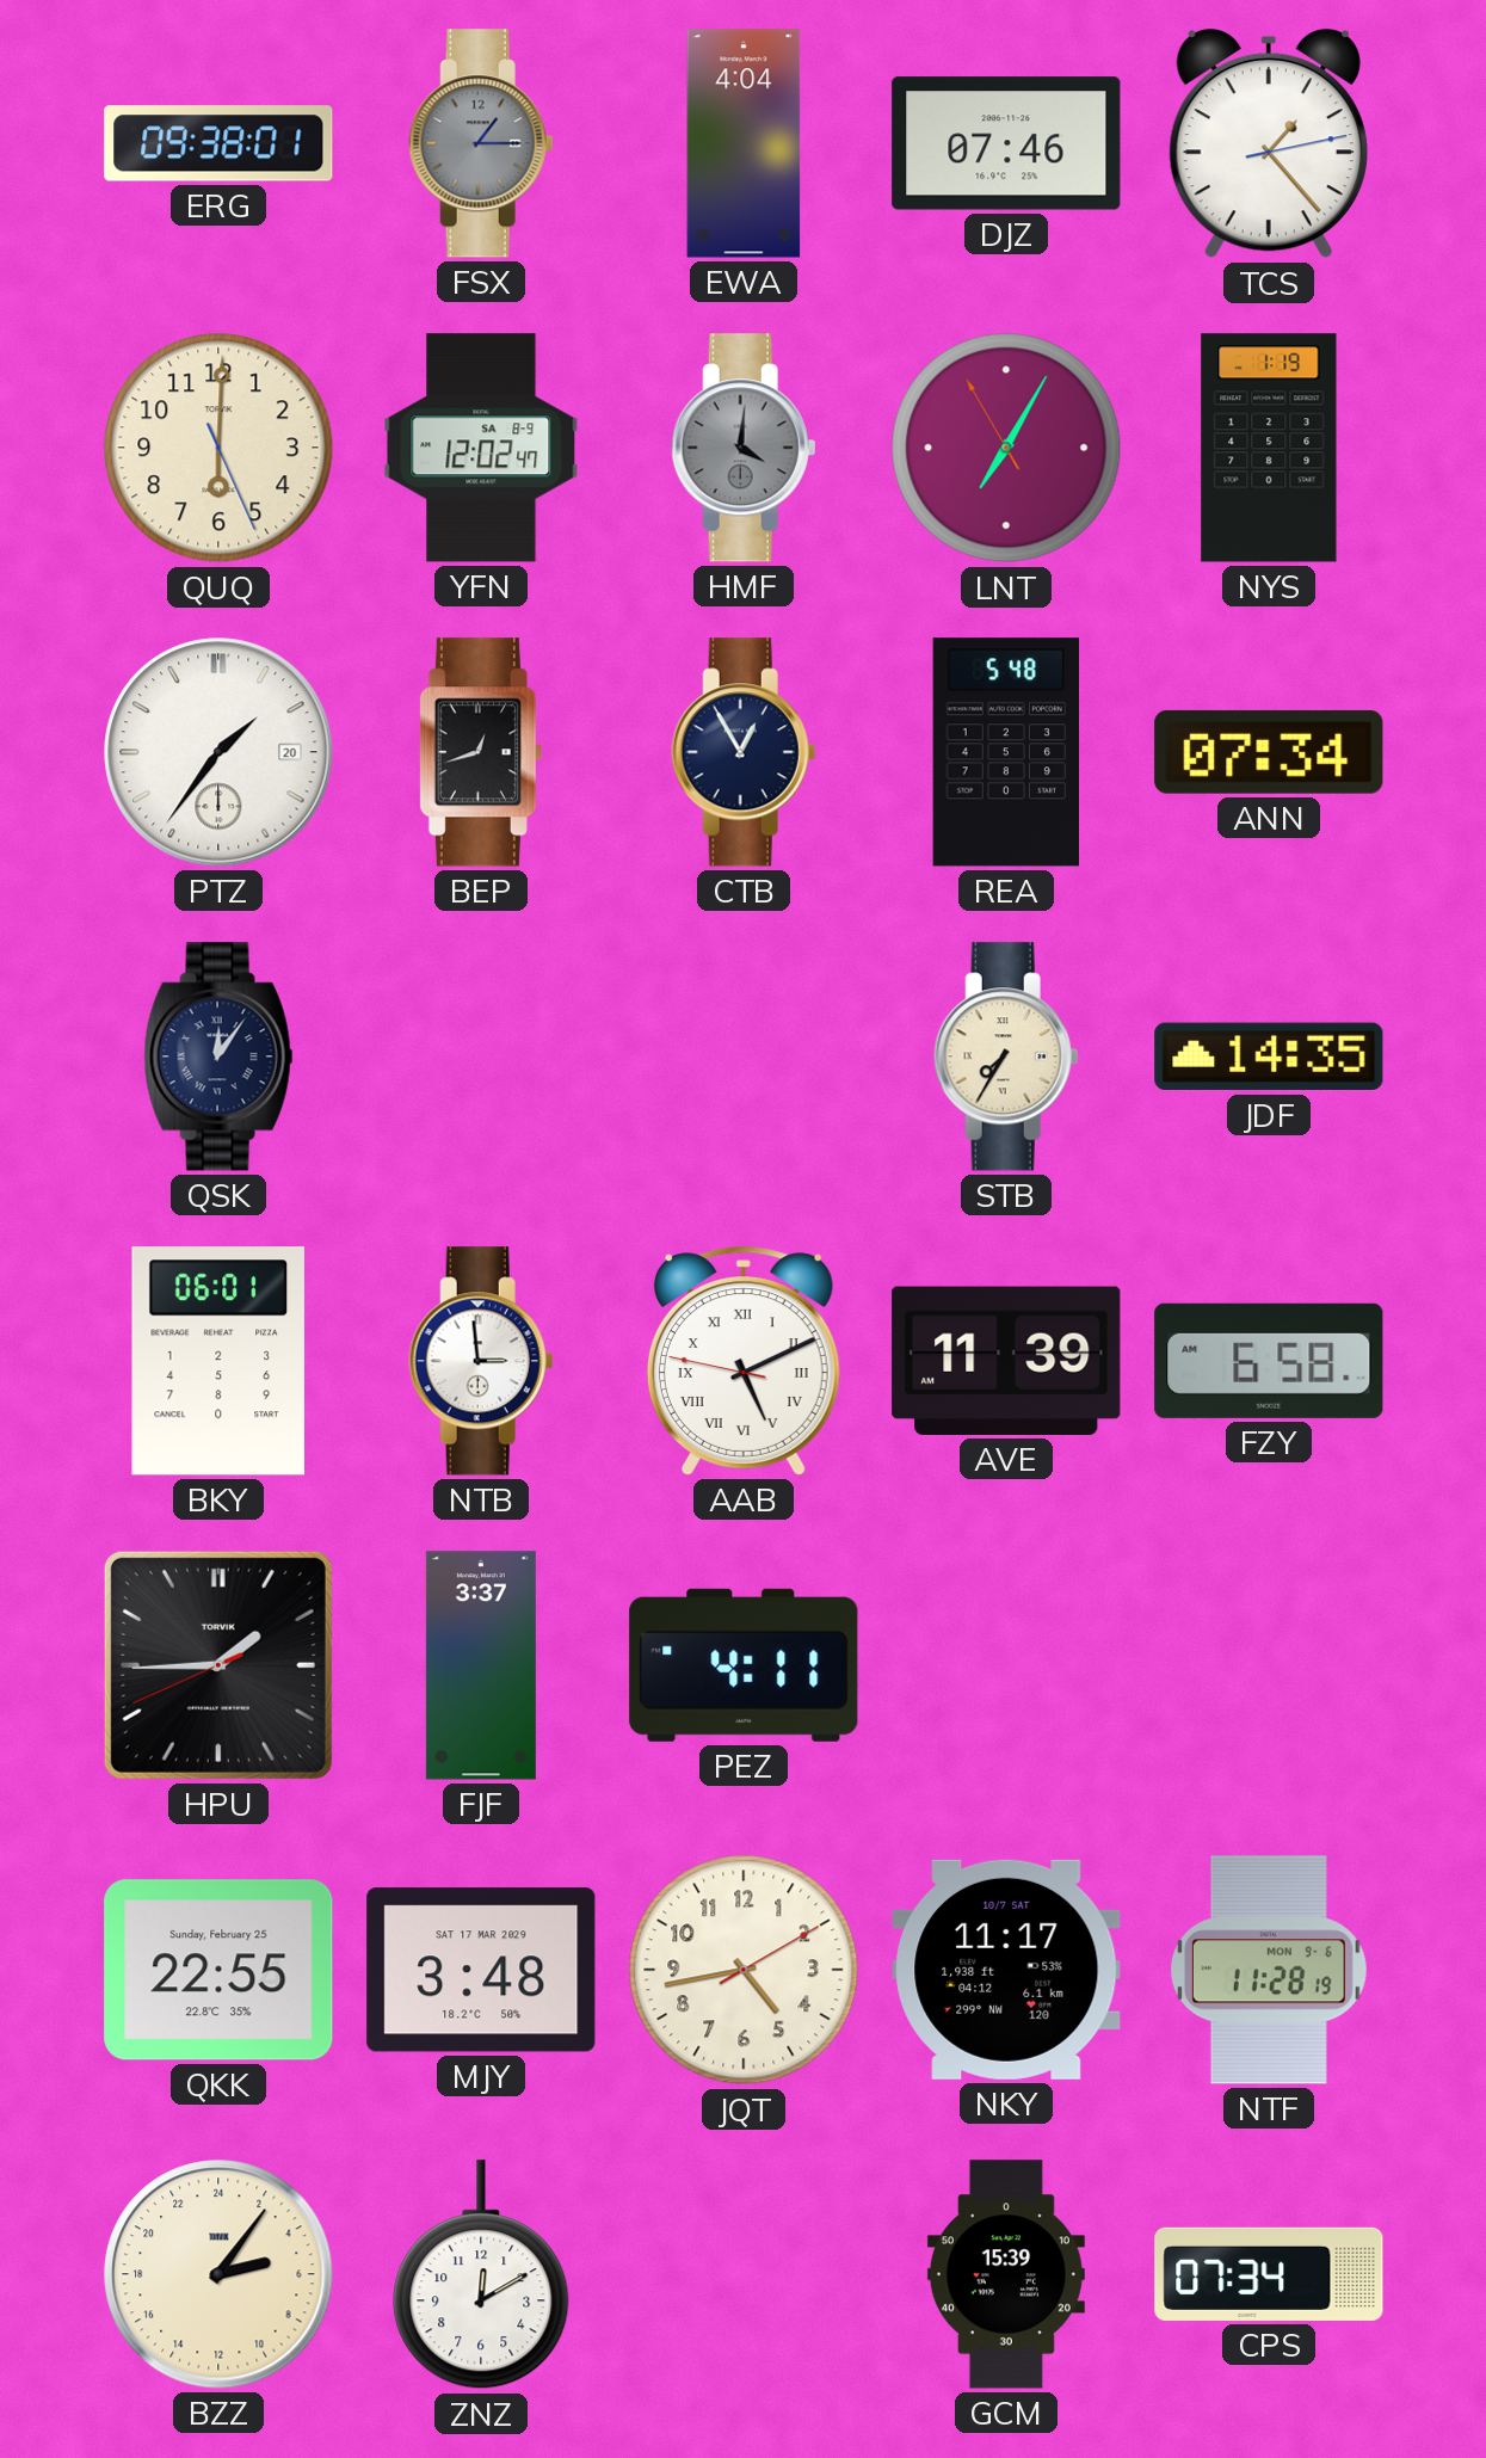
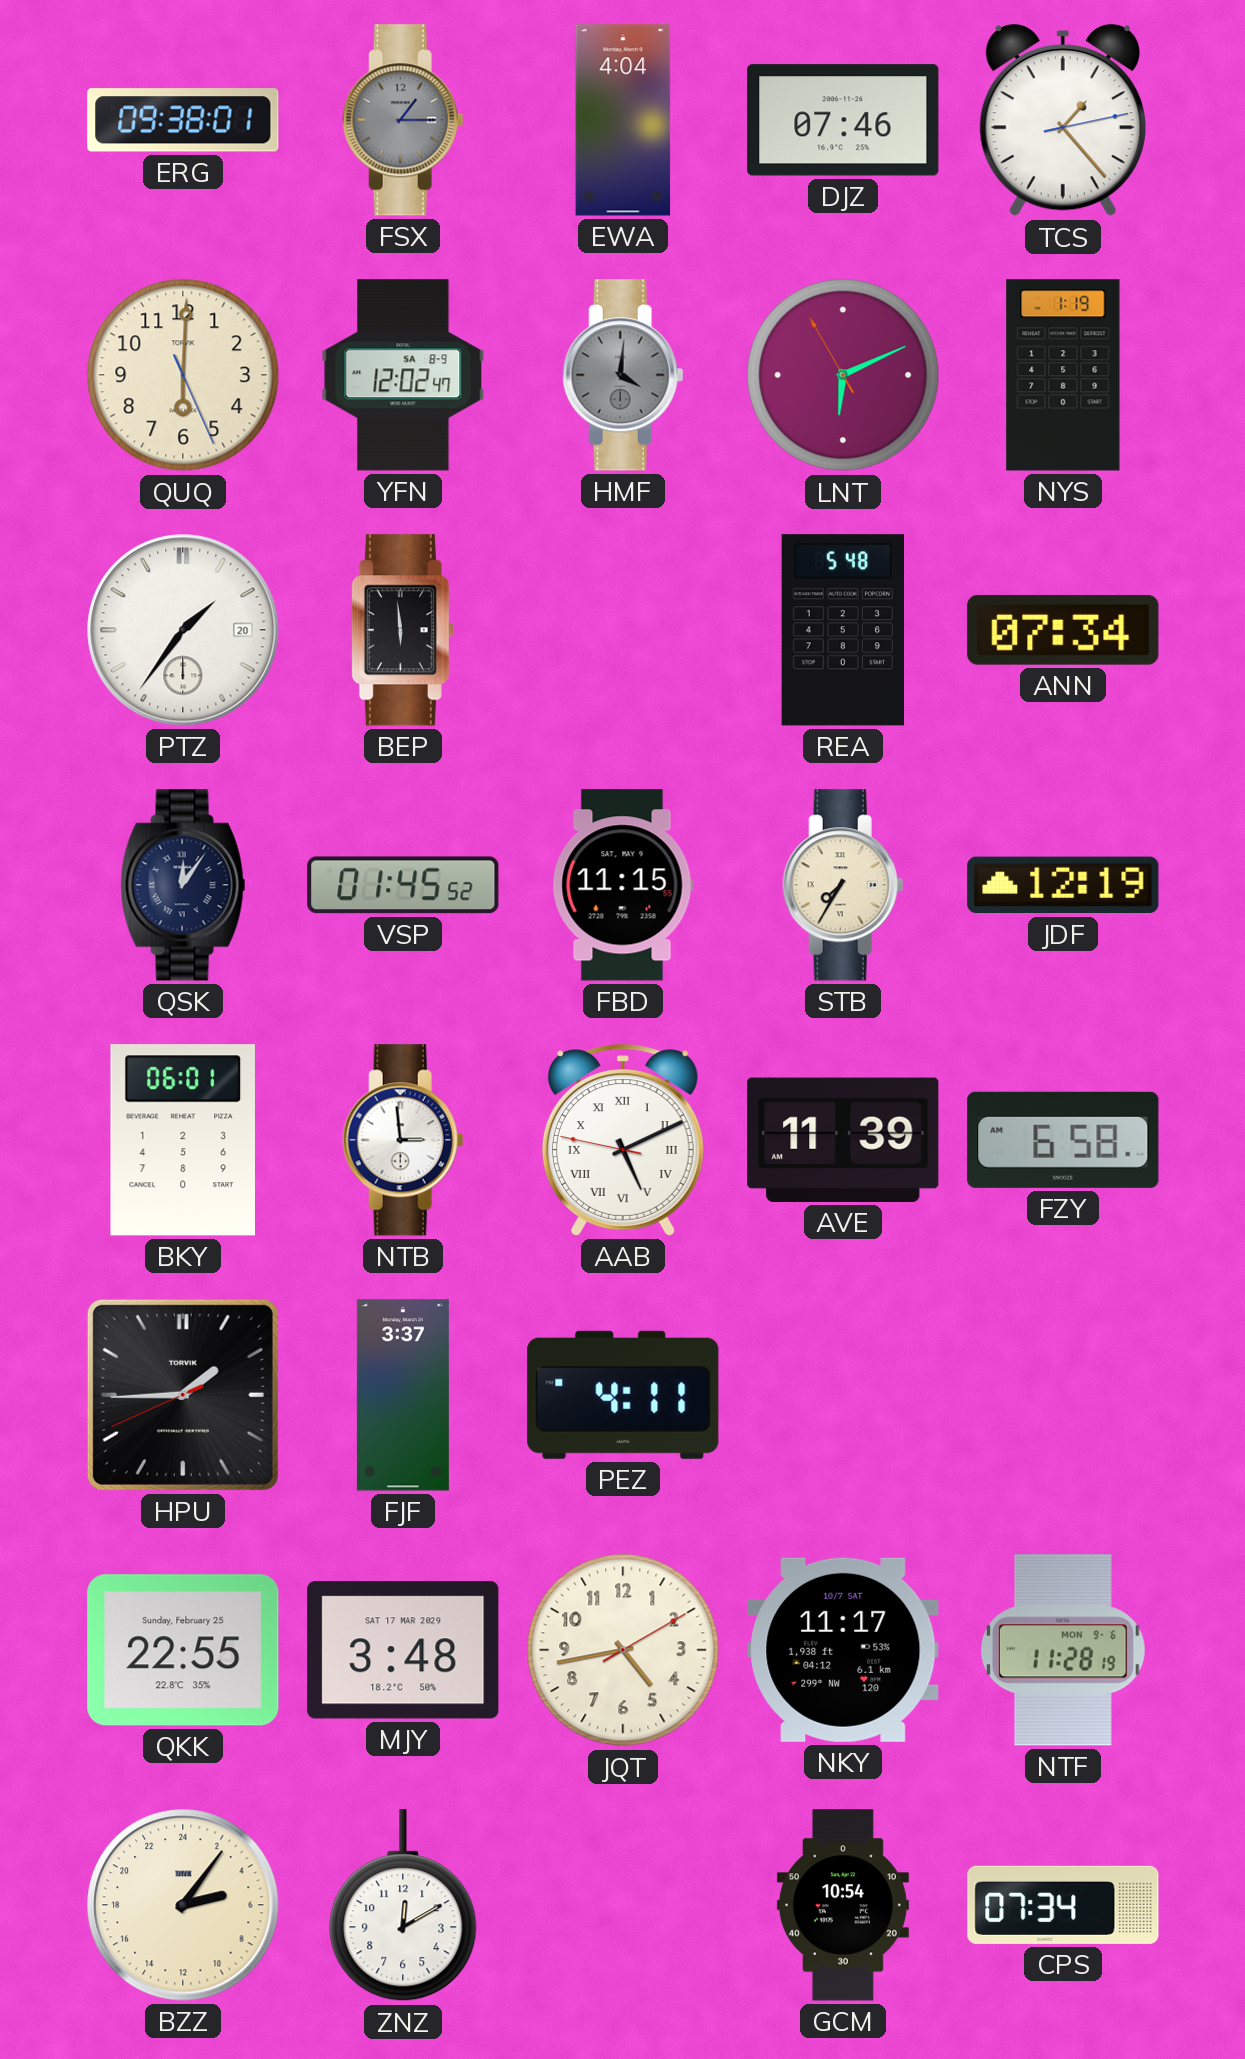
LNT: 7:04 -> 6:10 (843, 375)
BEP: 12:42 -> 5:59 (403, 630)
CTB: 12:55 -> none (744, 752)
VSP: none -> 01:45 (403, 885)
FBD: none -> 11:15 (623, 885)
JDF: 14:35 -> 12:19 (1063, 885)
GCM: 15:39 -> 10:54 (843, 1905)
